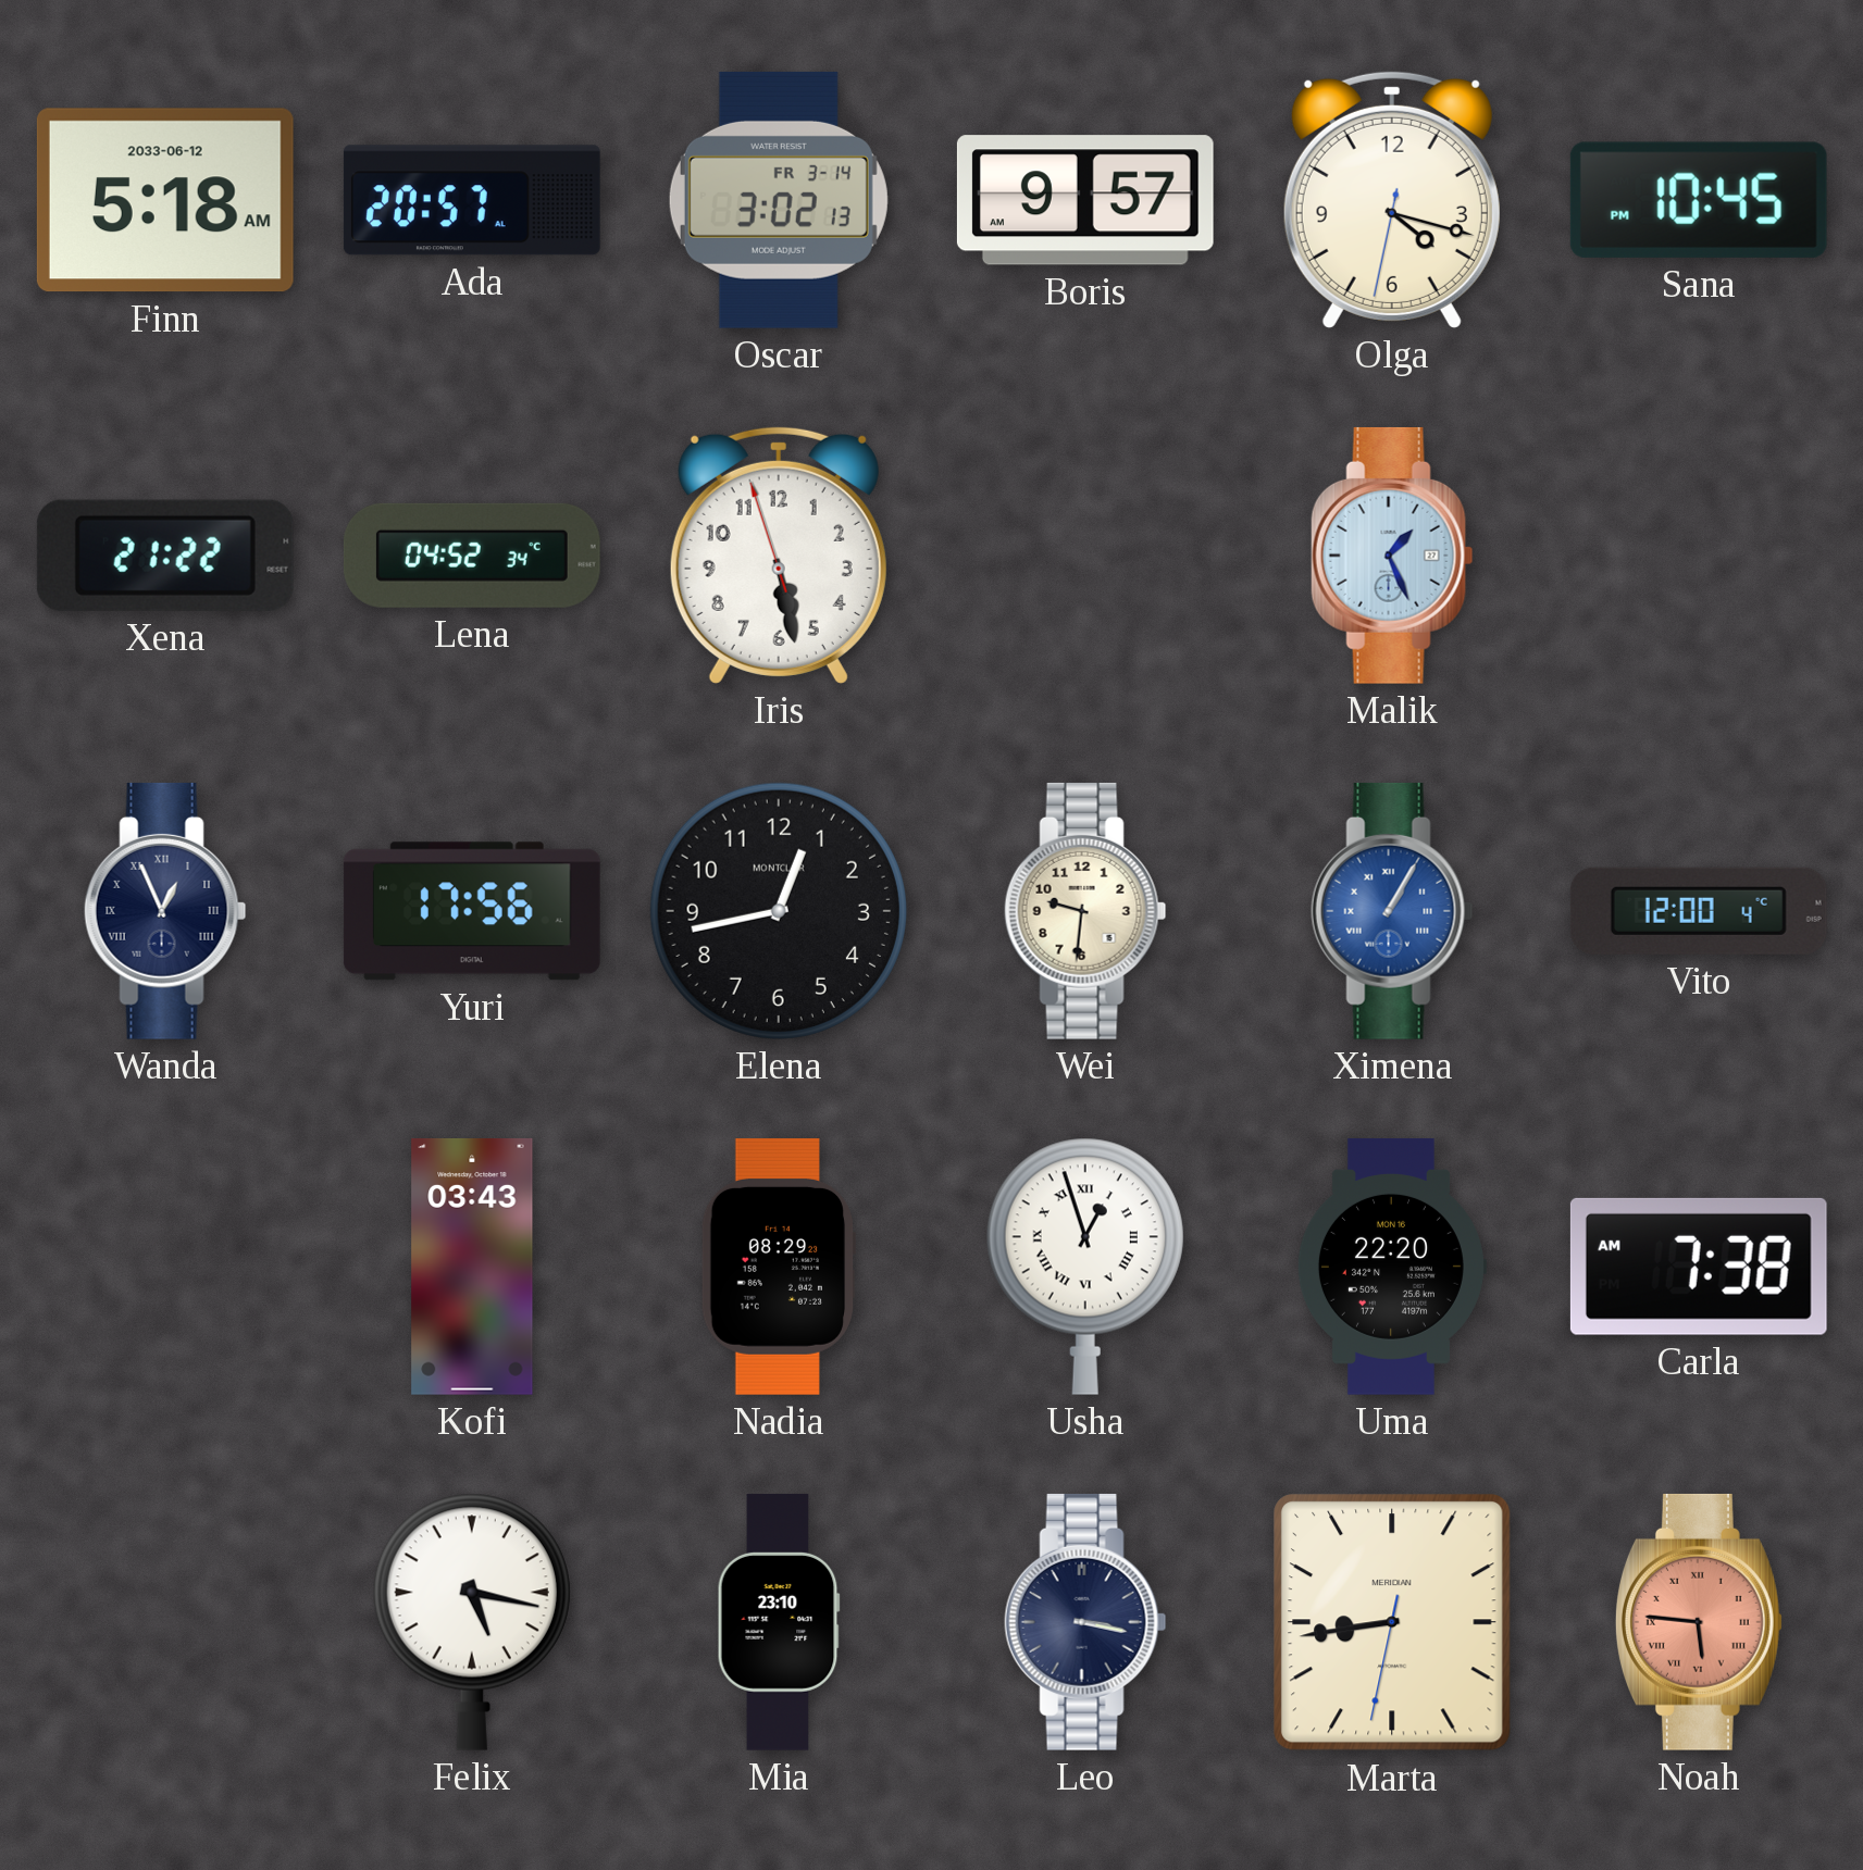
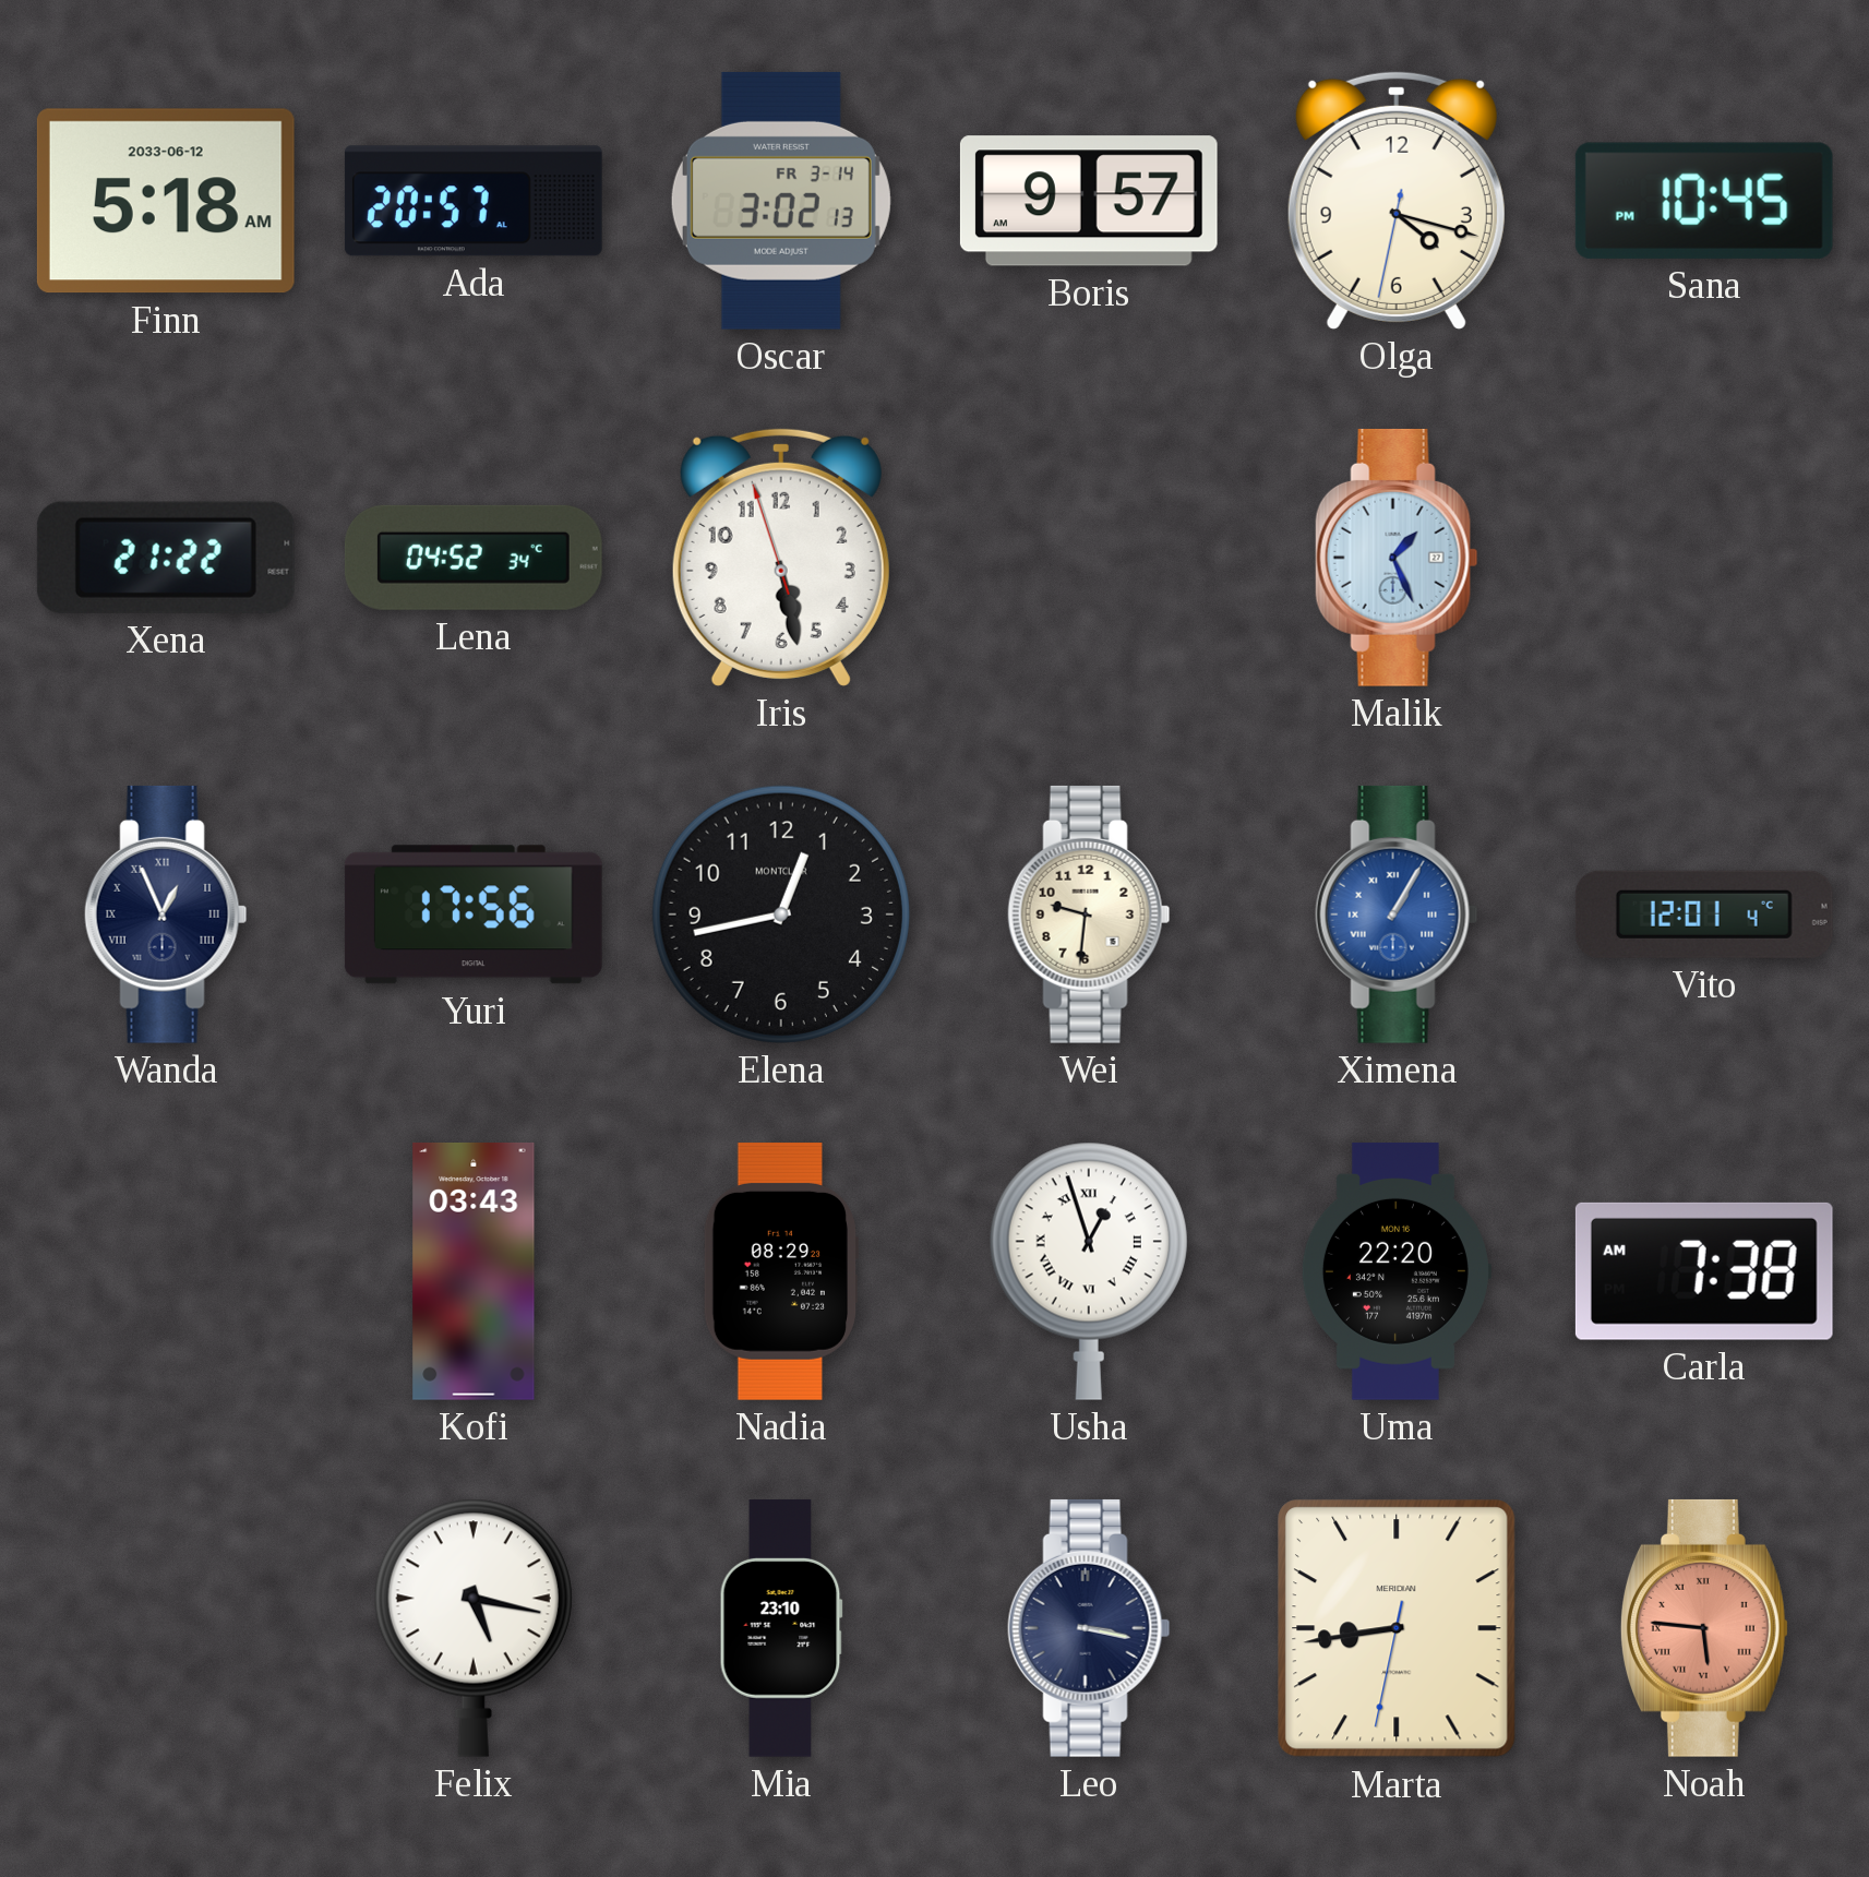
Vito: 12:00 -> 12:01 (1704, 914)
